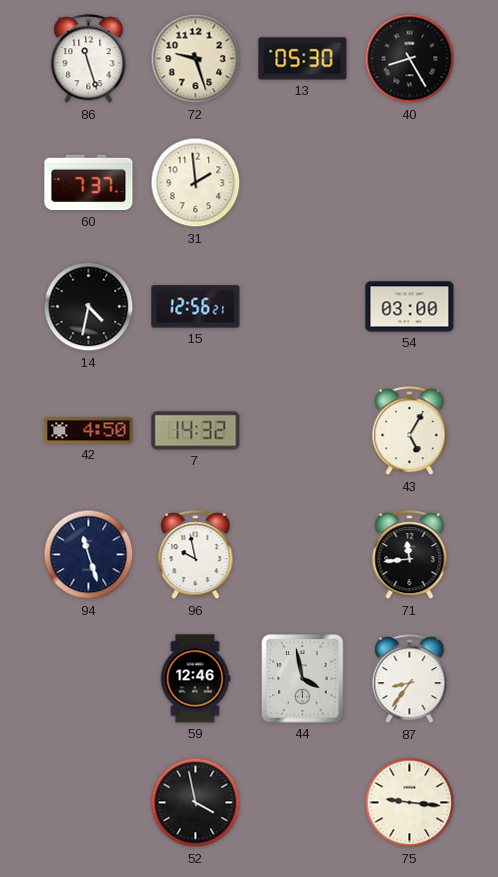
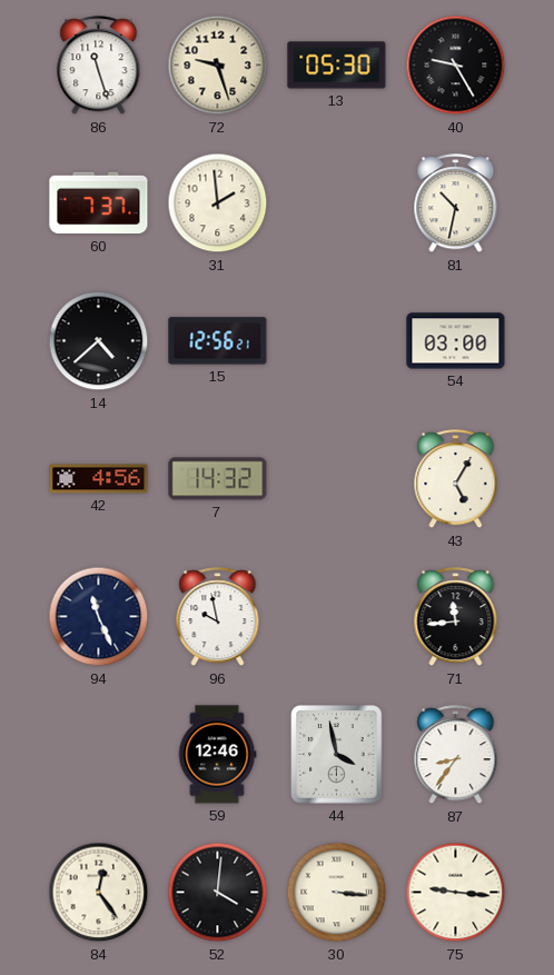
40: 8:25 -> 9:25 (456, 66)
81: none -> 10:32 (456, 203)
14: 4:32 -> 4:38 (99, 341)
42: 4:50 -> 4:56 (99, 479)
94: 11:27 -> 11:26 (99, 617)
84: none -> 12:24 (99, 893)
52: 3:58 -> 4:01 (218, 893)
30: none -> 3:16 (337, 893)
